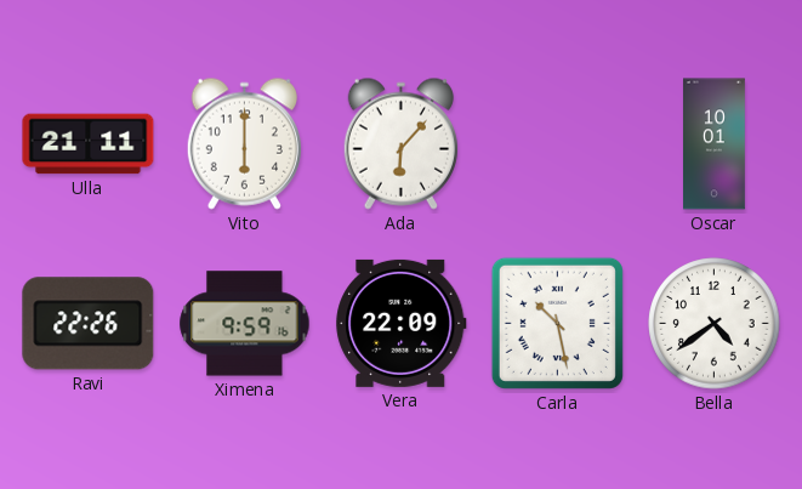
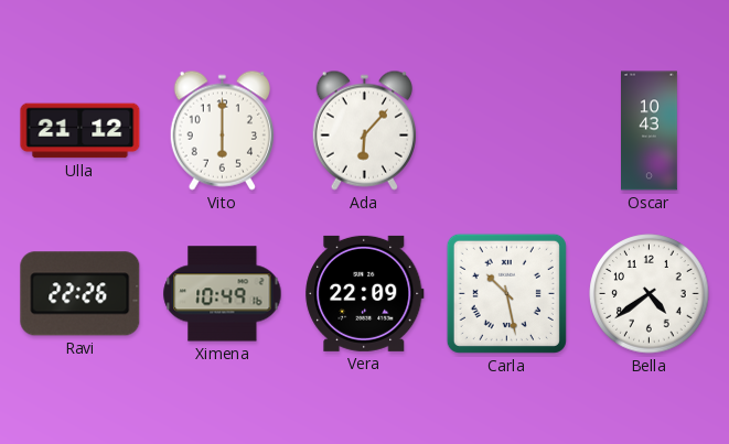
Ulla: 21:11 -> 21:12 (81, 131)
Oscar: 10:01 -> 10:43 (650, 131)
Ximena: 9:59 -> 10:49 (223, 294)
